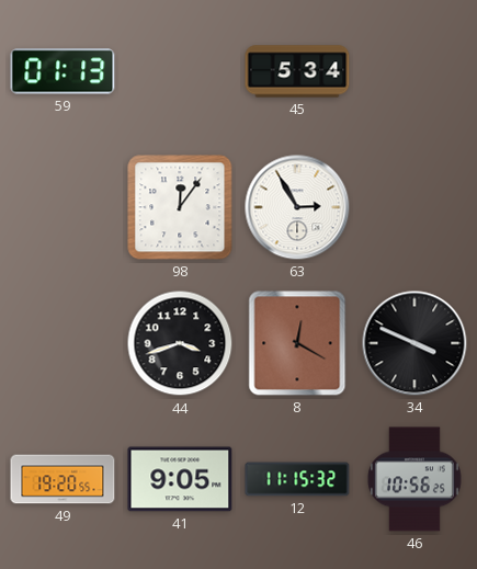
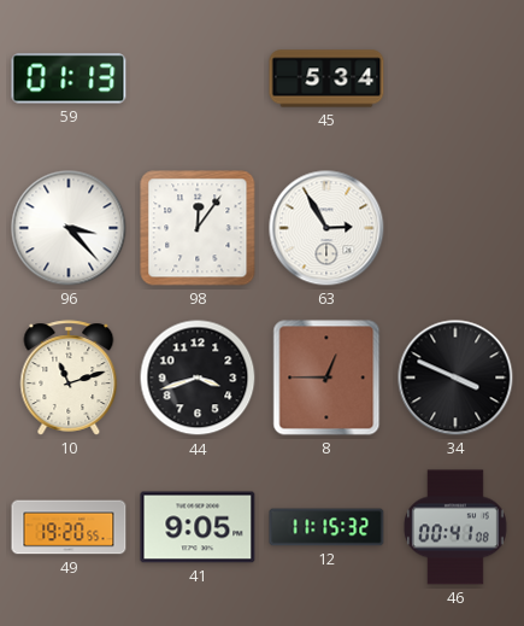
96: none -> 3:23 (69, 228)
10: none -> 11:12 (69, 378)
8: 12:20 -> 12:45 (326, 378)
46: 10:56 -> 00:41 (455, 527)
